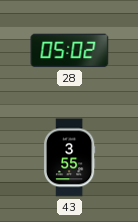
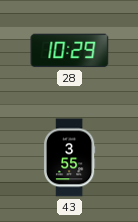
28: 05:02 -> 10:29 (70, 51)
